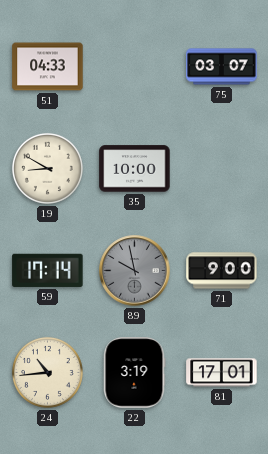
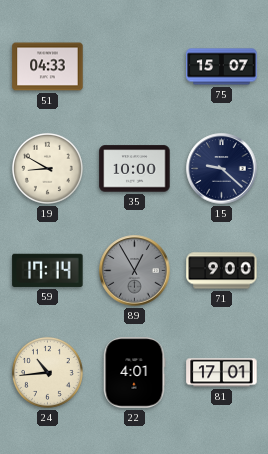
75: 03:07 -> 15:07 (222, 67)
15: none -> 9:22 (222, 169)
89: 9:58 -> 12:55 (135, 271)
22: 3:19 -> 4:01 (134, 373)
